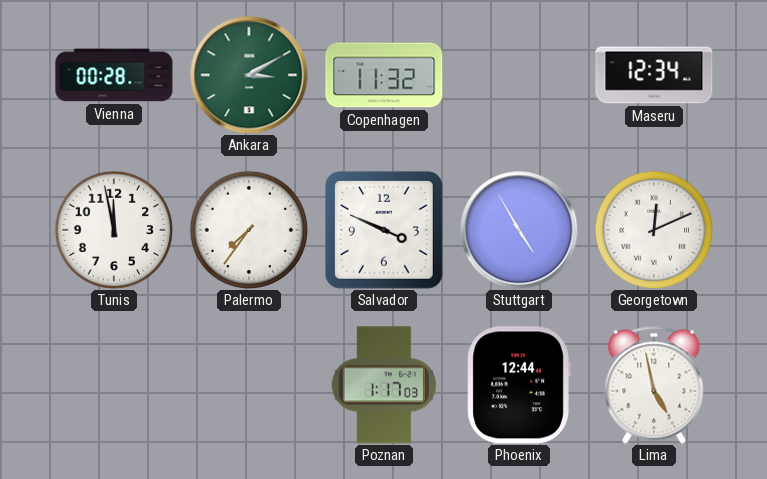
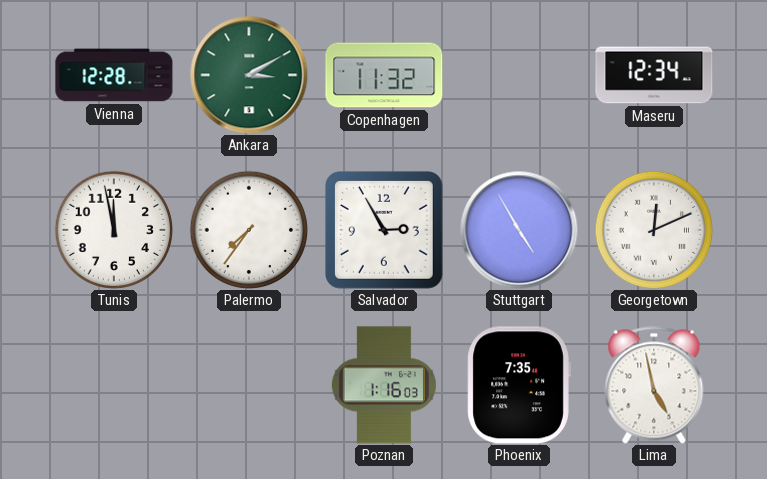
Vienna: 00:28 -> 12:28 (114, 75)
Salvador: 3:49 -> 2:55 (384, 230)
Poznan: 1:17 -> 1:16 (384, 385)
Phoenix: 12:44 -> 7:35 (519, 385)
